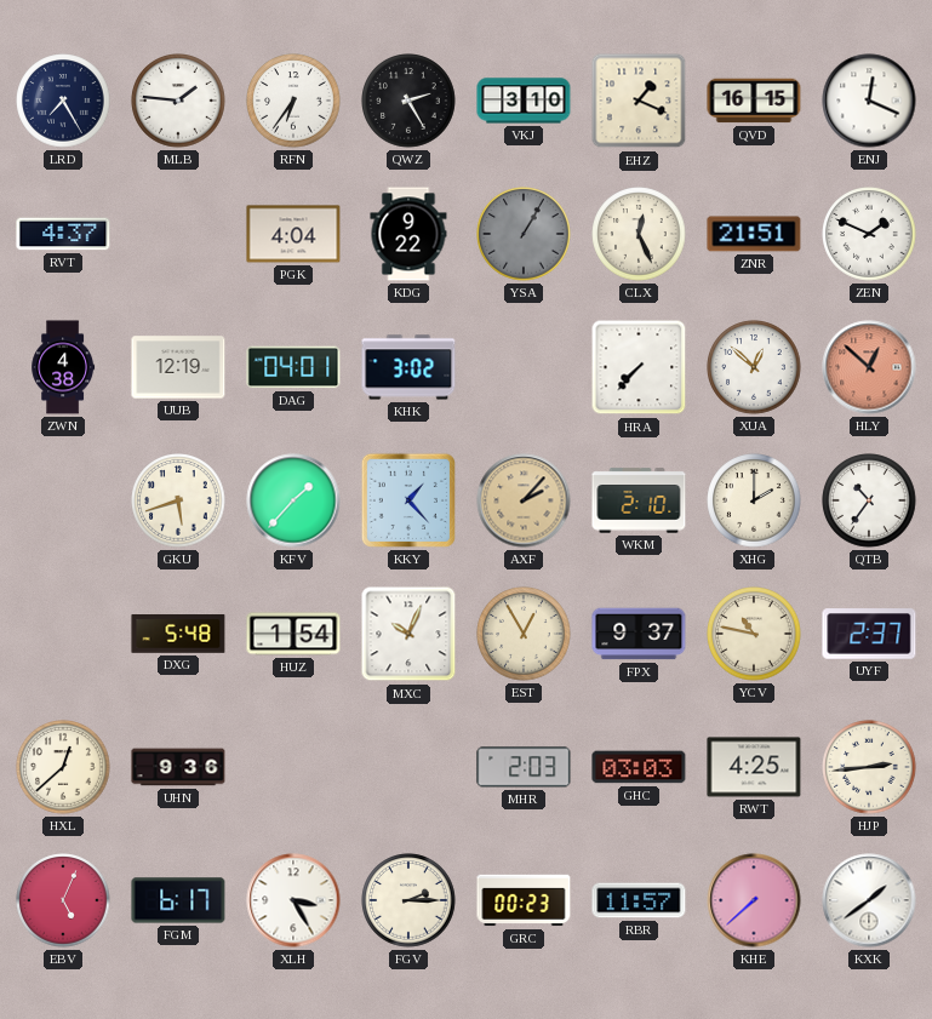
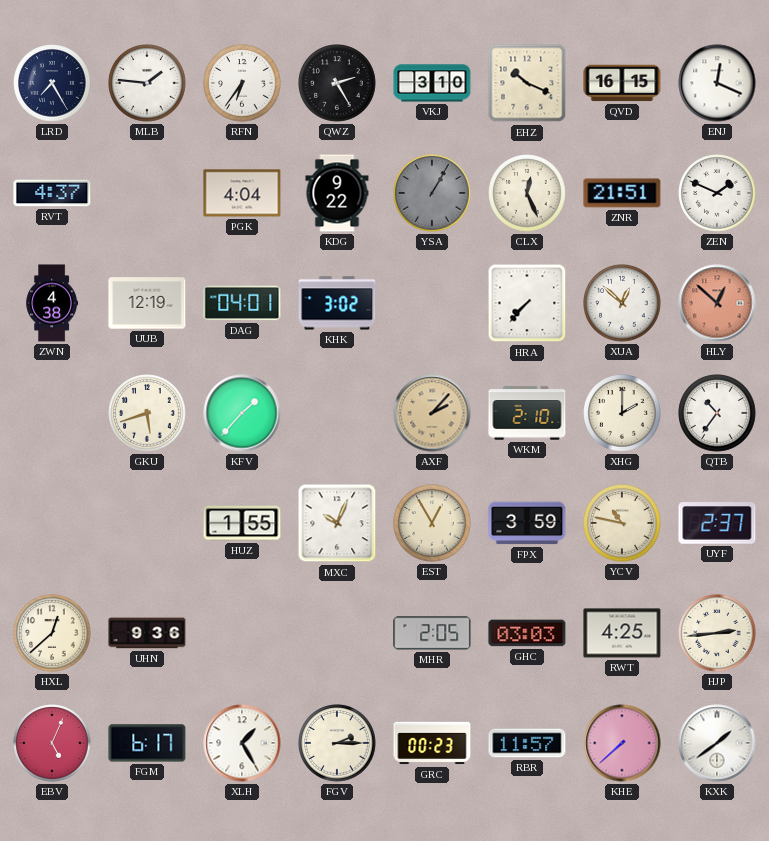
EHZ: 1:19 -> 10:19 (527, 83)
KKY: 1:23 -> none (408, 500)
DXG: 5:48 -> none (178, 634)
HUZ: 1:54 -> 1:55 (242, 523)
FPX: 9:37 -> 3:59 (527, 523)
MHR: 2:03 -> 2:05 (432, 633)
XLH: 3:25 -> 1:25 (242, 743)
